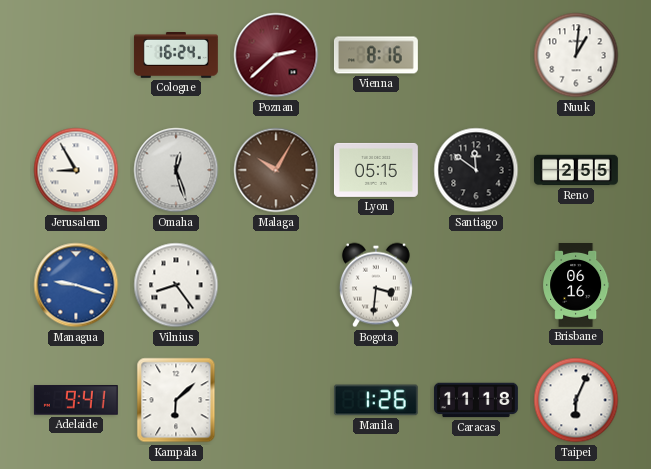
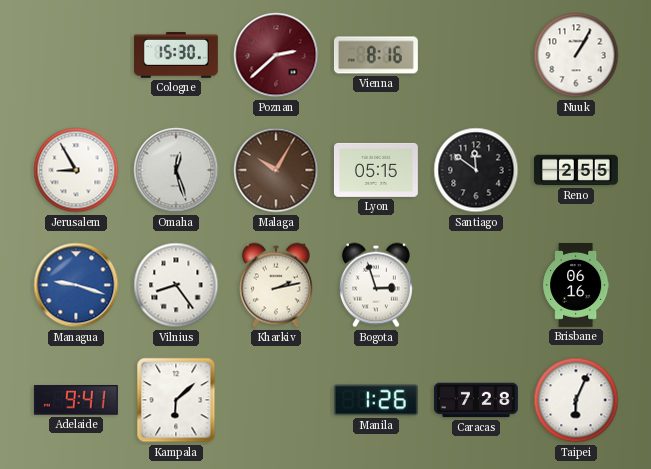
Cologne: 16:24 -> 15:30 (176, 56)
Nuuk: 1:01 -> 1:05 (576, 55)
Kharkiv: none -> 2:13 (276, 285)
Bogota: 3:31 -> 2:57 (376, 285)
Caracas: 11:18 -> 7:28 (476, 400)
